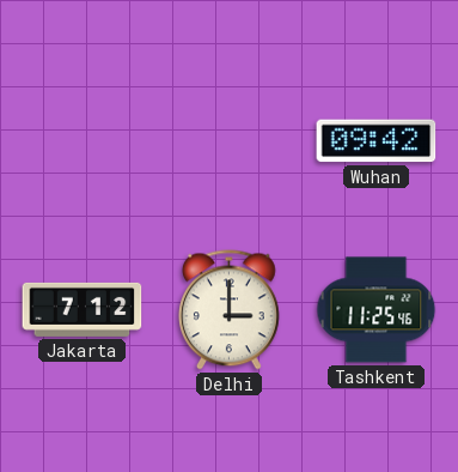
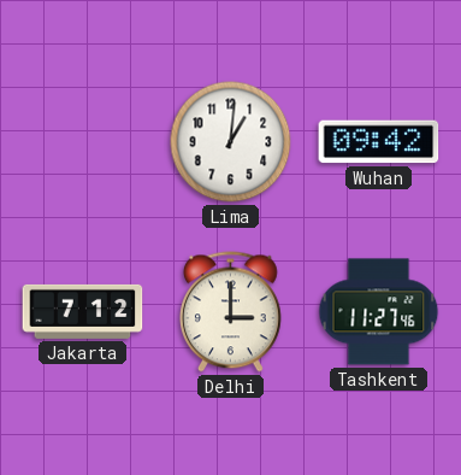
Lima: none -> 1:01 (231, 142)
Tashkent: 11:25 -> 11:27 (379, 312)
